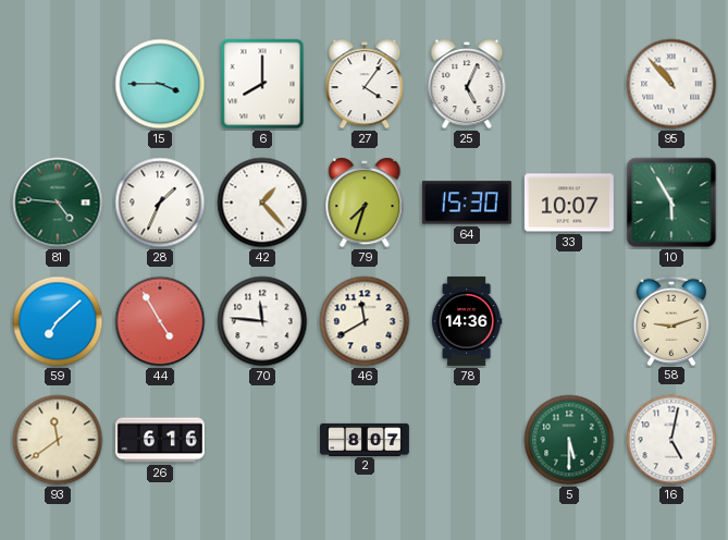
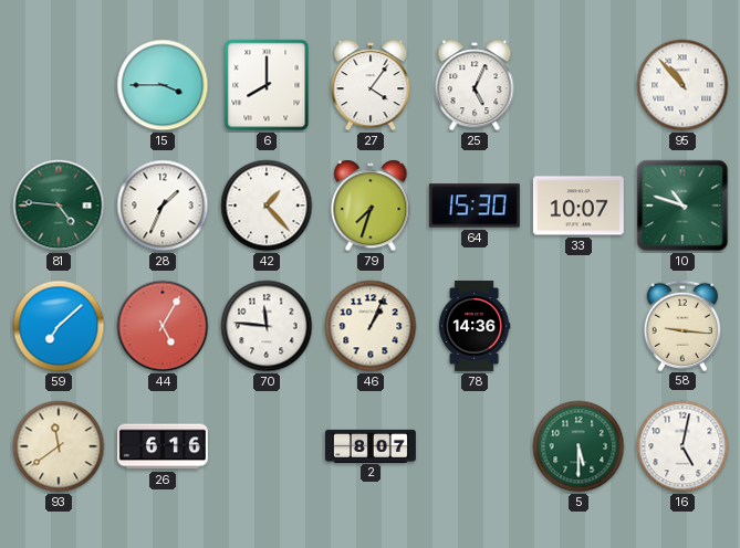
10: 5:55 -> 10:48 (682, 205)
44: 4:55 -> 5:05 (163, 326)
46: 11:40 -> 1:04 (371, 326)
58: 9:12 -> 9:16 (681, 325)
